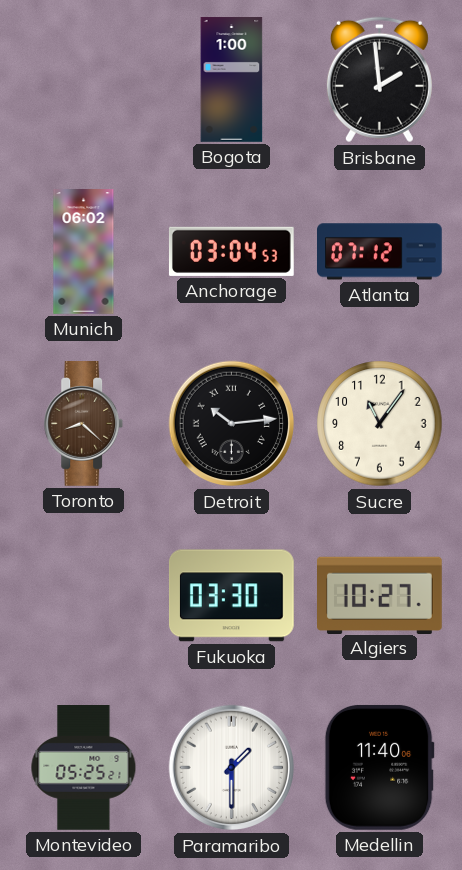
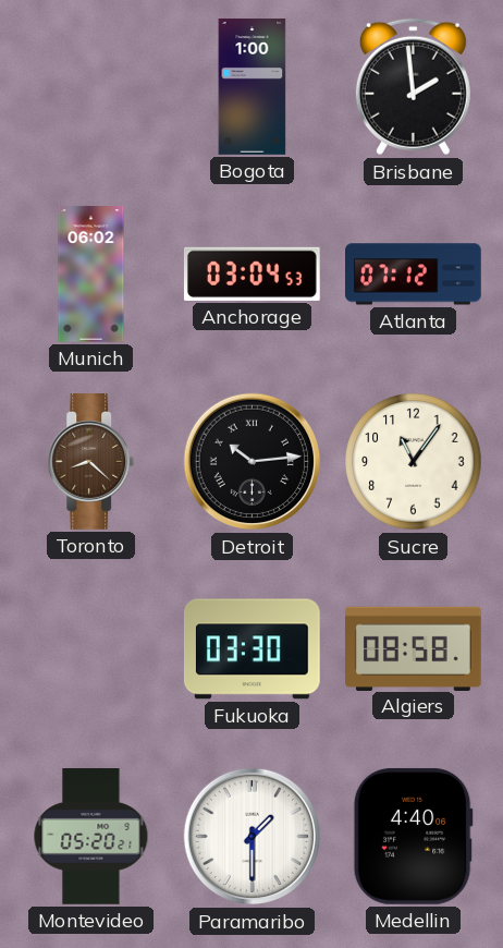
Algiers: 10:27 -> 08:58 (414, 648)
Montevideo: 05:25 -> 05:20 (91, 837)
Medellin: 11:40 -> 4:40 (413, 836)
